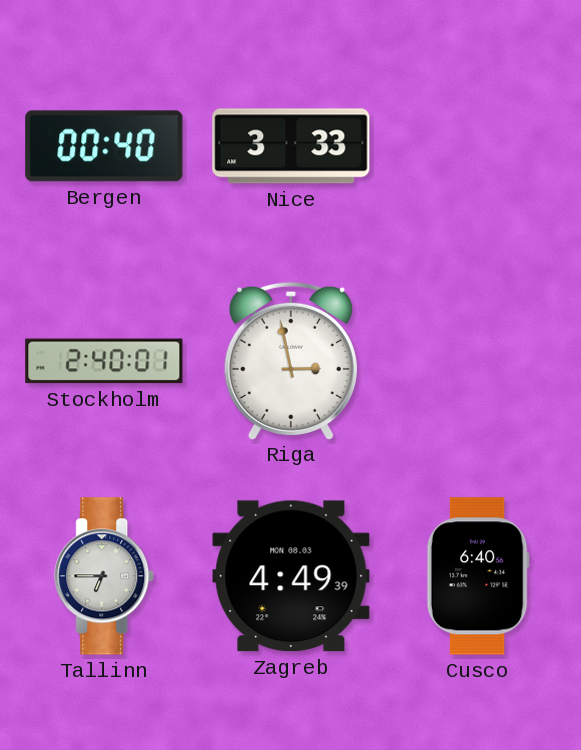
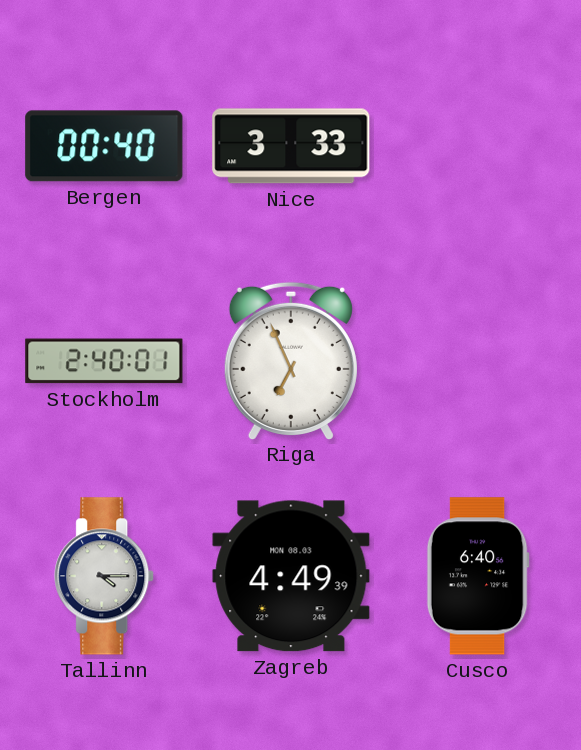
Riga: 2:58 -> 6:56 (291, 360)
Tallinn: 6:45 -> 4:15 (105, 576)
